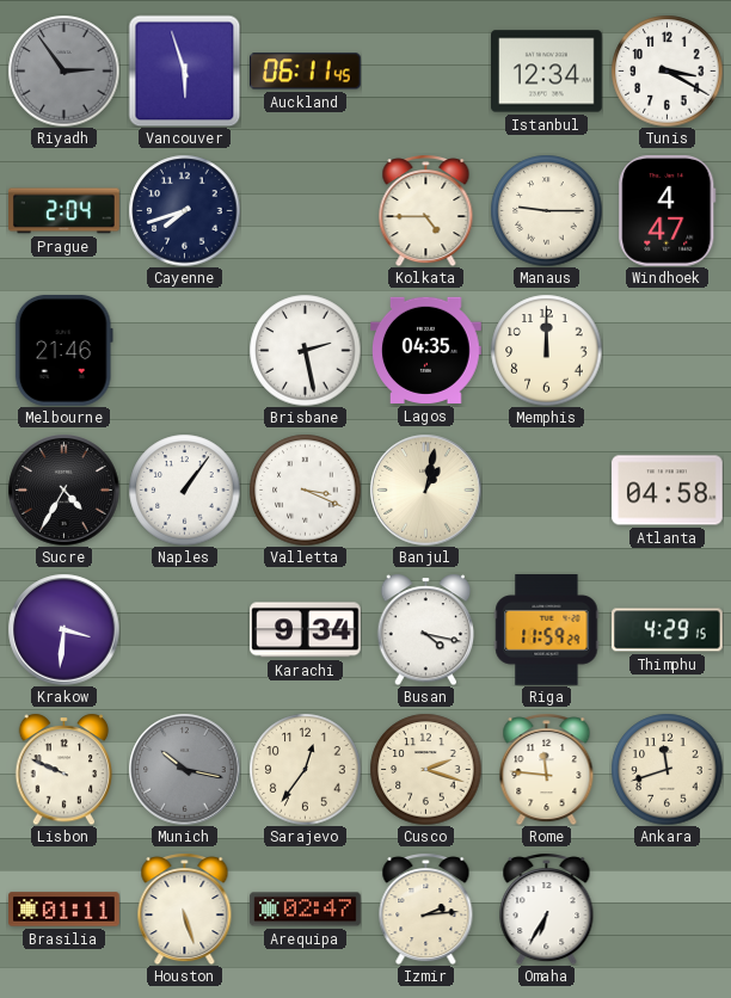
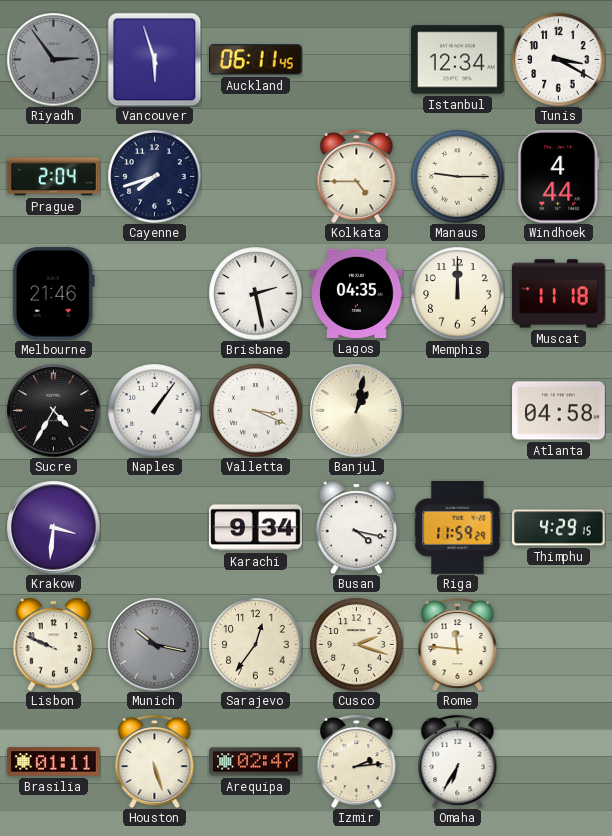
Windhoek: 4:47 -> 4:44 (559, 177)
Muscat: none -> 11:18 (559, 294)
Ankara: 11:42 -> none (666, 769)
